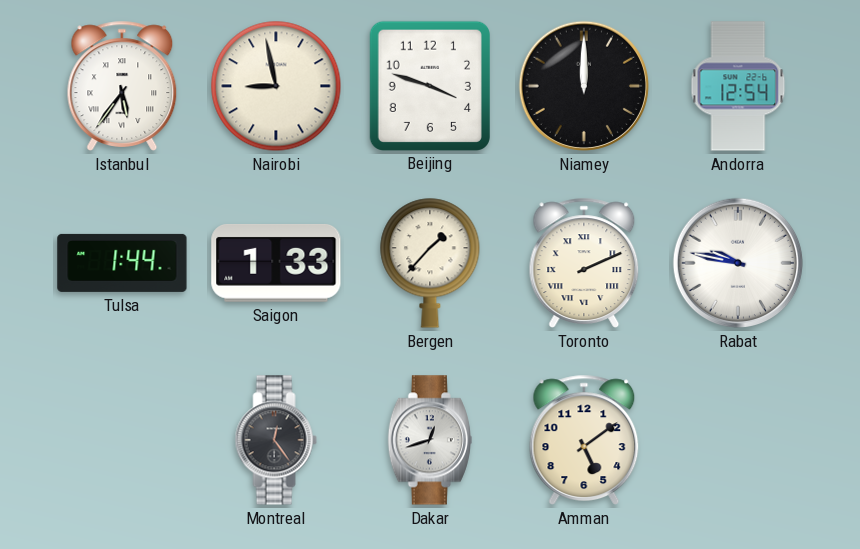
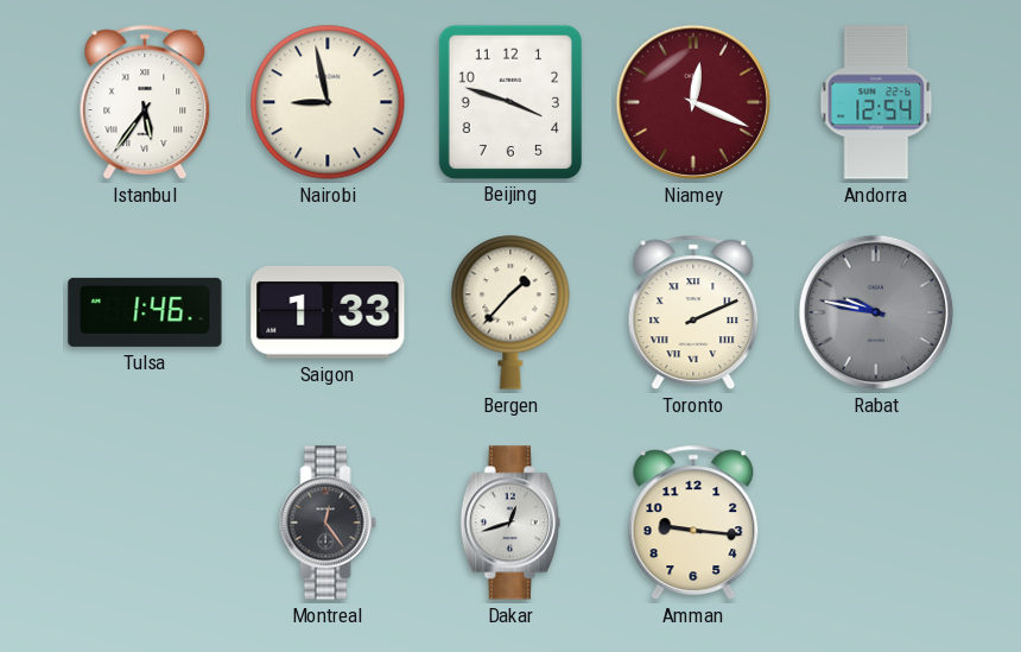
Niamey: 12:00 -> 12:19 (693, 102)
Niamey dial: black -> burgundy (693, 102)
Tulsa: 1:44 -> 1:46 (145, 312)
Rabat dial: white -> grey (876, 312)
Amman: 5:09 -> 9:16 (693, 523)
